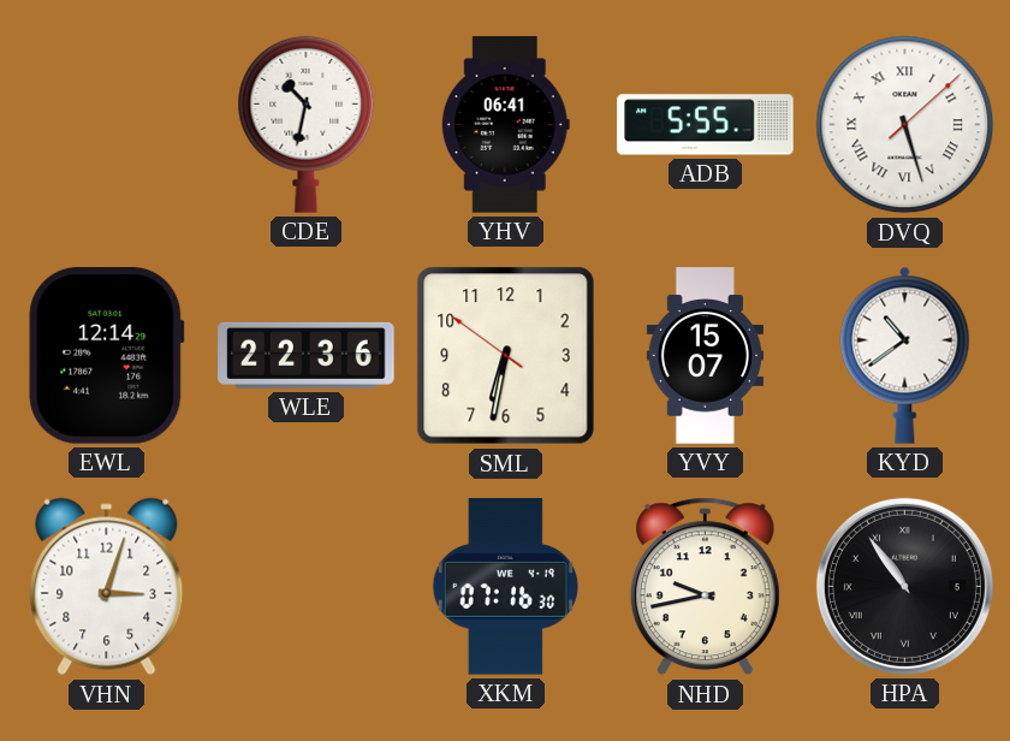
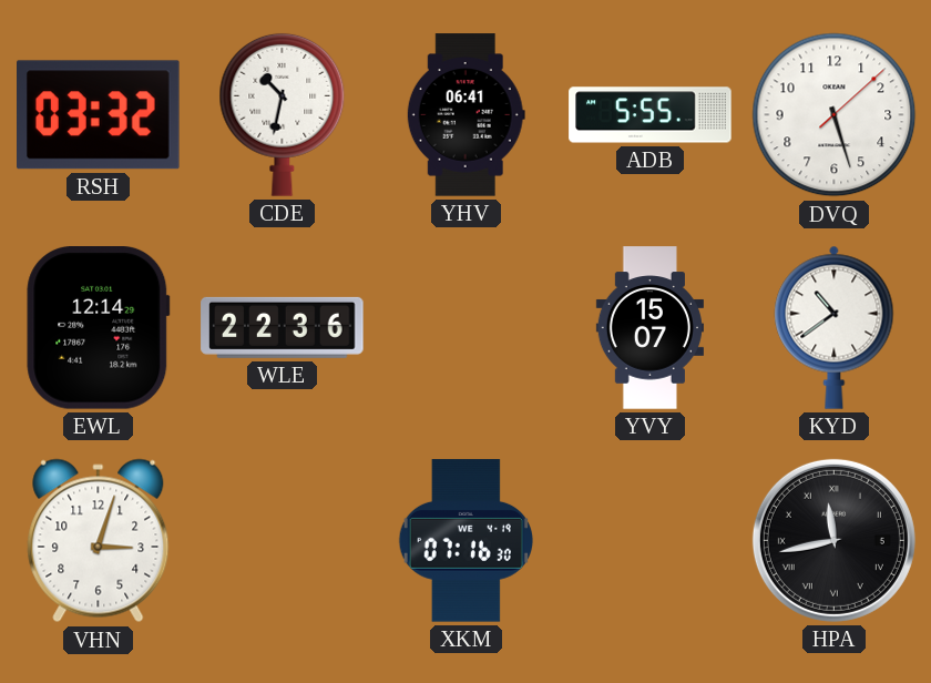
RSH: none -> 03:32 (99, 115)
DVQ numerals: Roman -> Arabic (835, 115)
SML: 6:31 -> none (506, 356)
NHD: 9:43 -> none (705, 587)
HPA: 10:54 -> 11:43 (833, 540)
